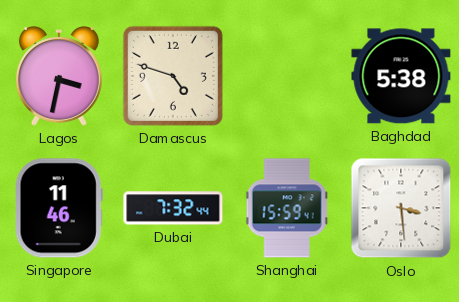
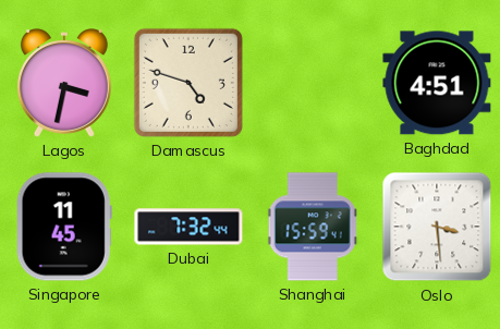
Baghdad: 5:38 -> 4:51 (437, 83)
Singapore: 11:46 -> 11:45 (64, 227)
